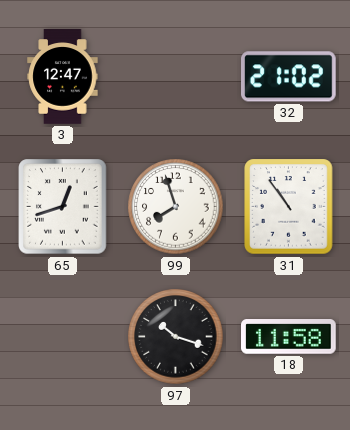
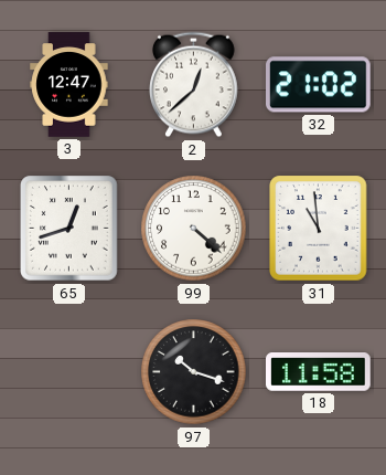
2: none -> 12:38 (194, 85)
99: 7:57 -> 4:22 (194, 229)
31: 10:54 -> 10:59 (319, 229)
